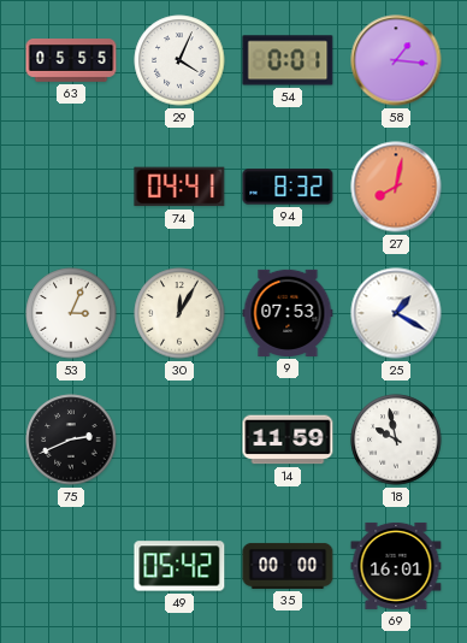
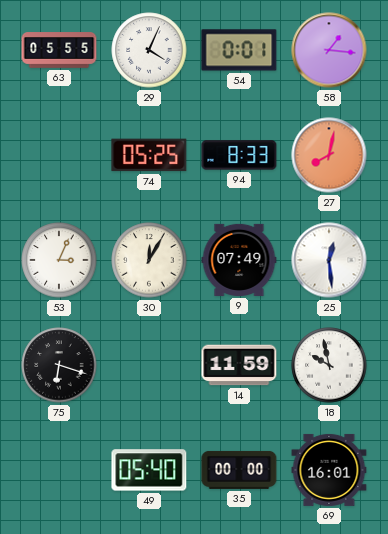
74: 04:41 -> 05:25 (149, 155)
94: 8:32 -> 8:33 (239, 155)
9: 07:53 -> 07:49 (239, 260)
25: 1:20 -> 12:29 (329, 260)
75: 2:41 -> 6:18 (59, 365)
49: 05:42 -> 05:40 (149, 470)
